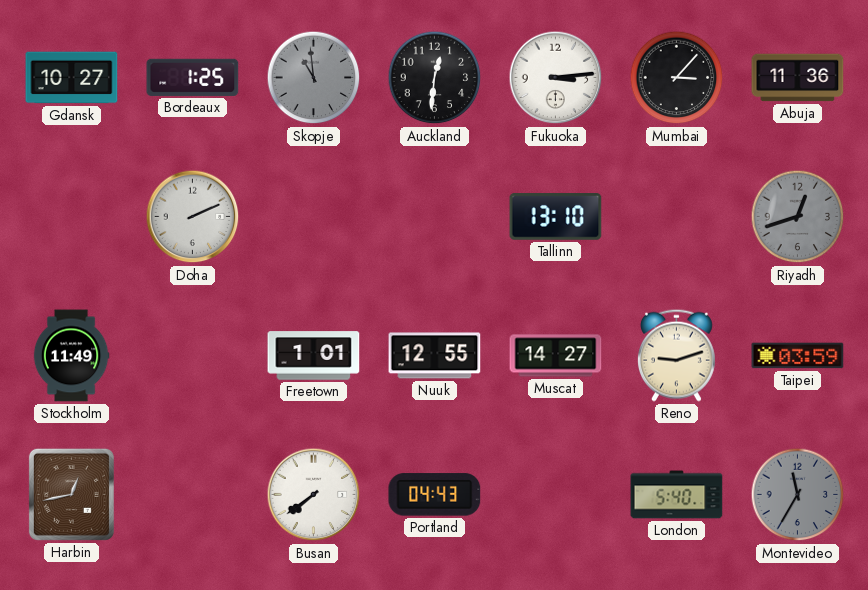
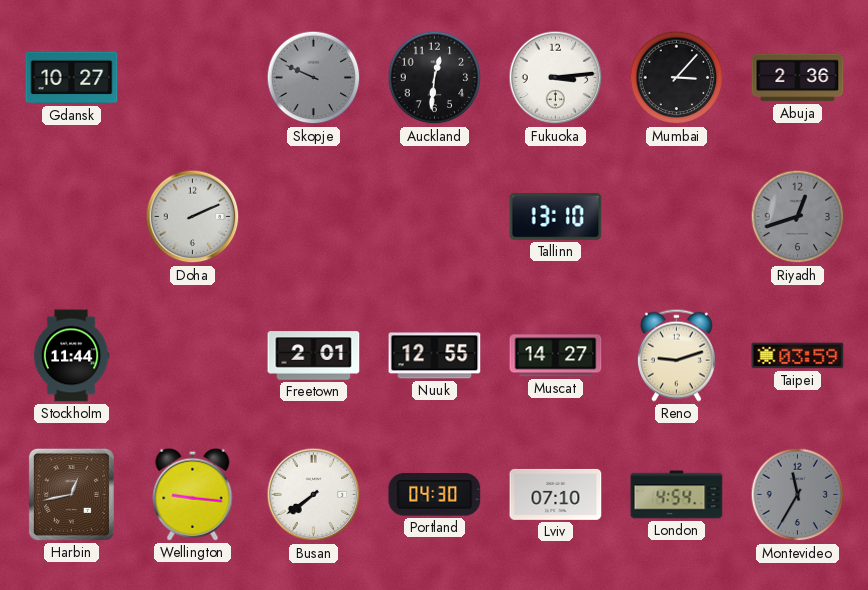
Bordeaux: 1:25 -> none (193, 77)
Skopje: 10:59 -> 9:49 (314, 78)
Abuja: 11:36 -> 2:36 (798, 78)
Stockholm: 11:49 -> 11:44 (71, 356)
Freetown: 1:01 -> 2:01 (314, 356)
Wellington: none -> 9:16 (193, 494)
Portland: 04:43 -> 04:30 (435, 495)
Lviv: none -> 07:10 (556, 494)
London: 5:40 -> 4:54 (677, 495)
